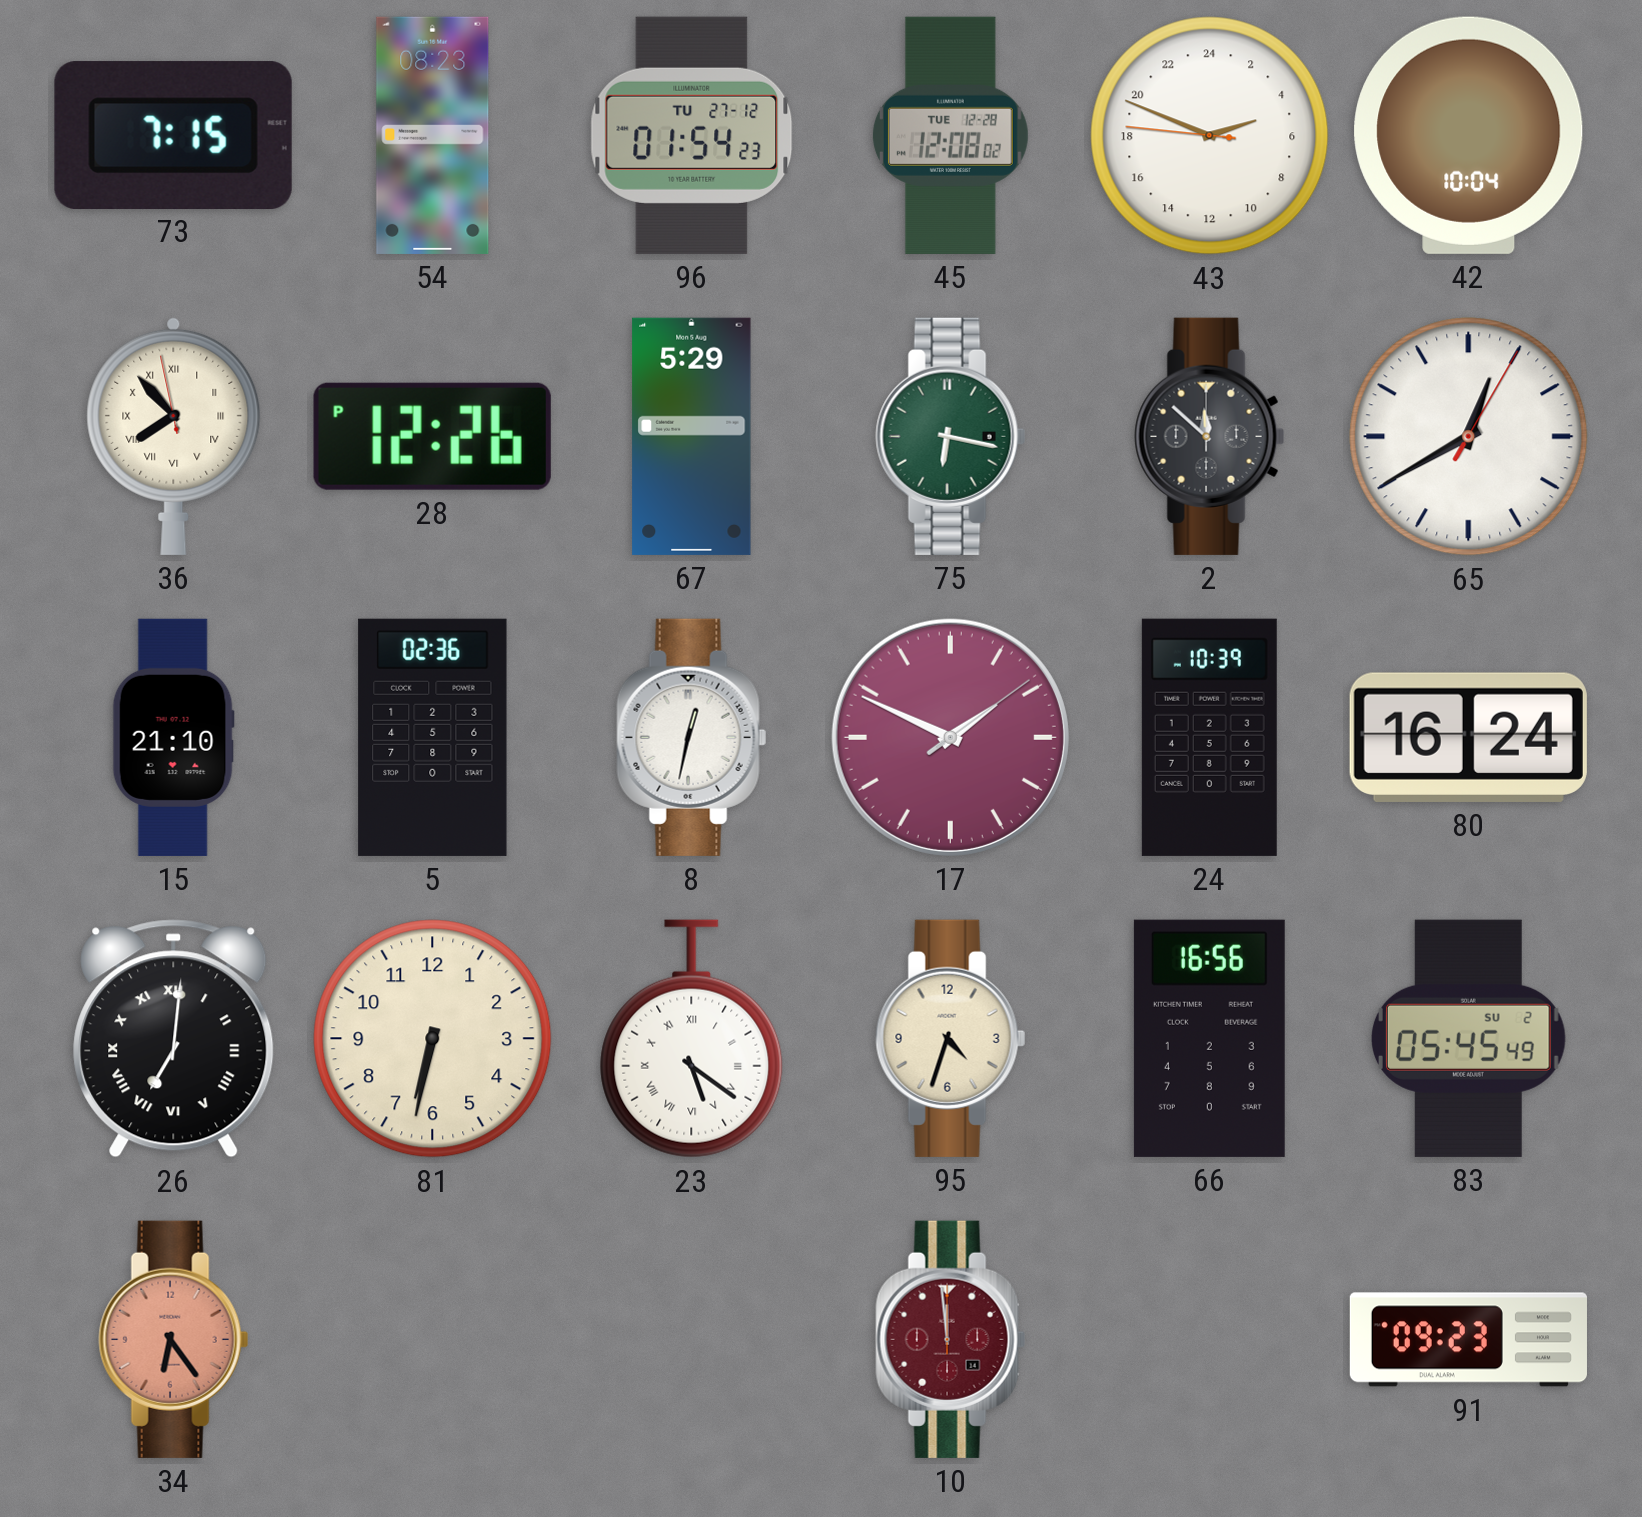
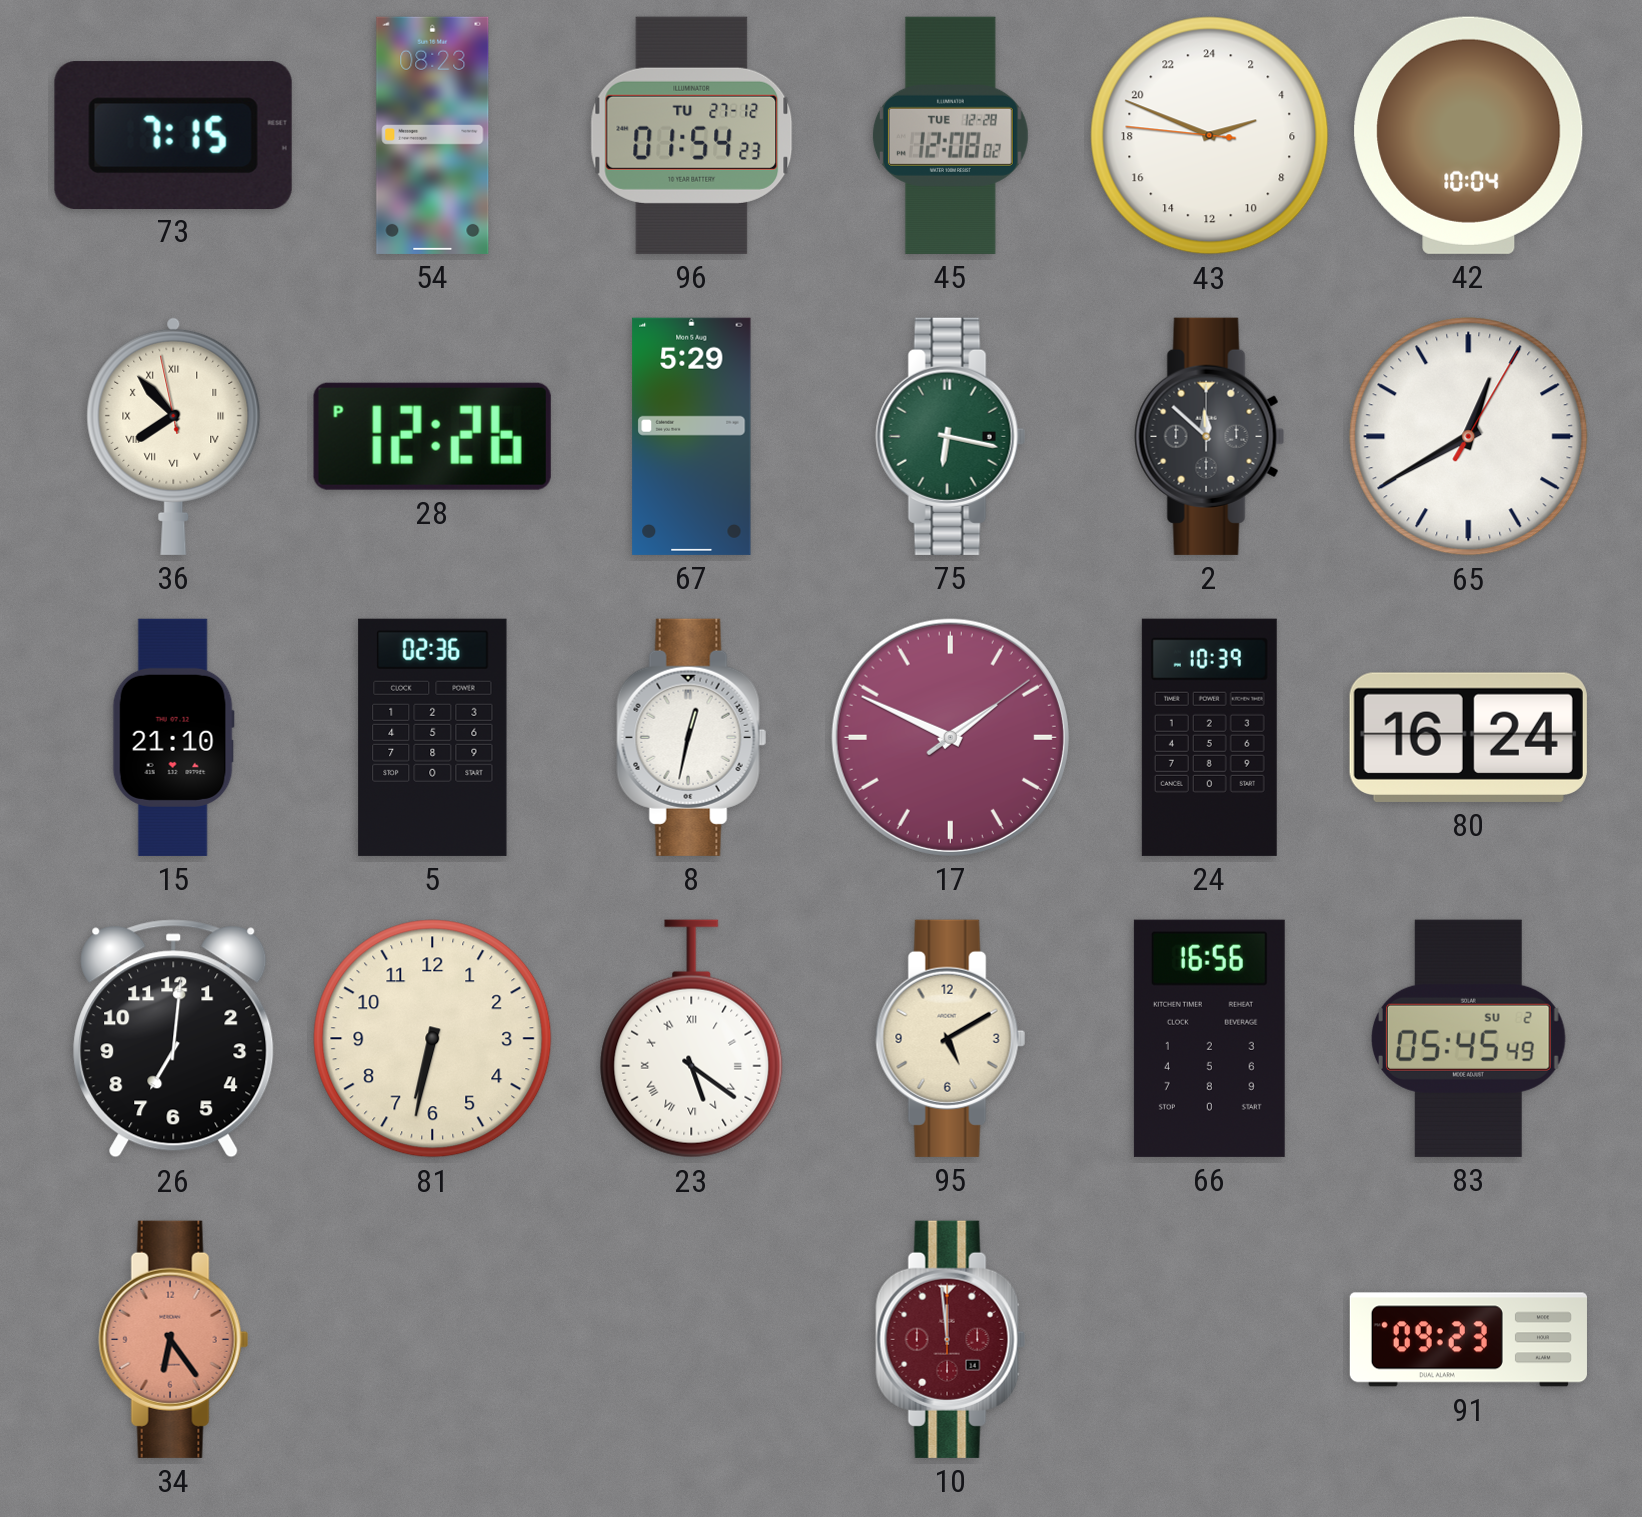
26 numerals: Roman -> Arabic (174, 1039)
95: 4:33 -> 5:10 (951, 1038)
